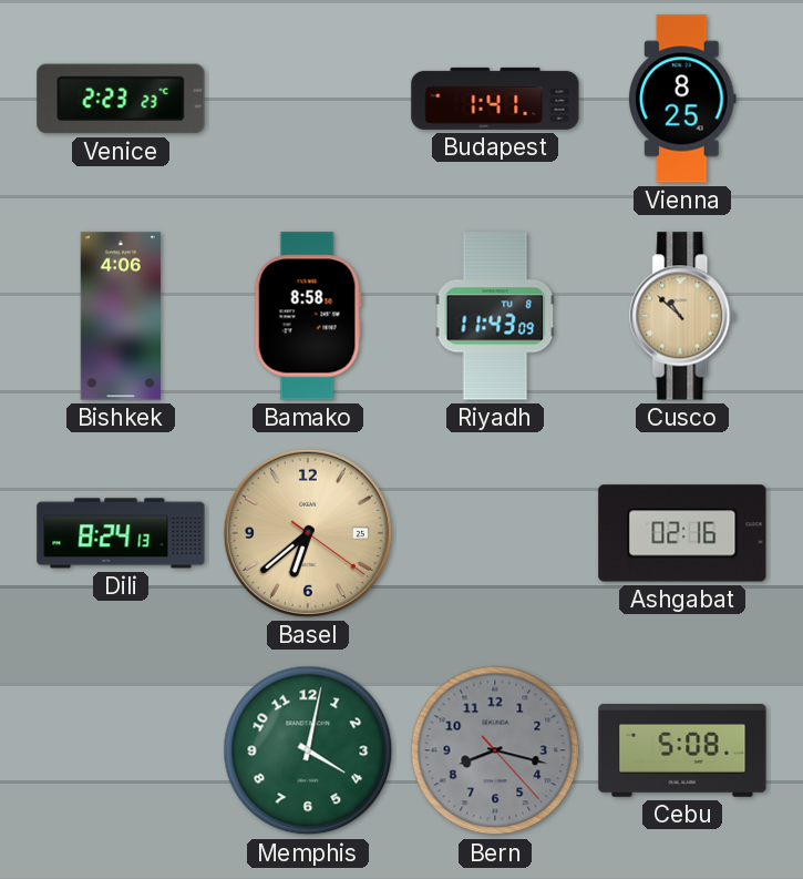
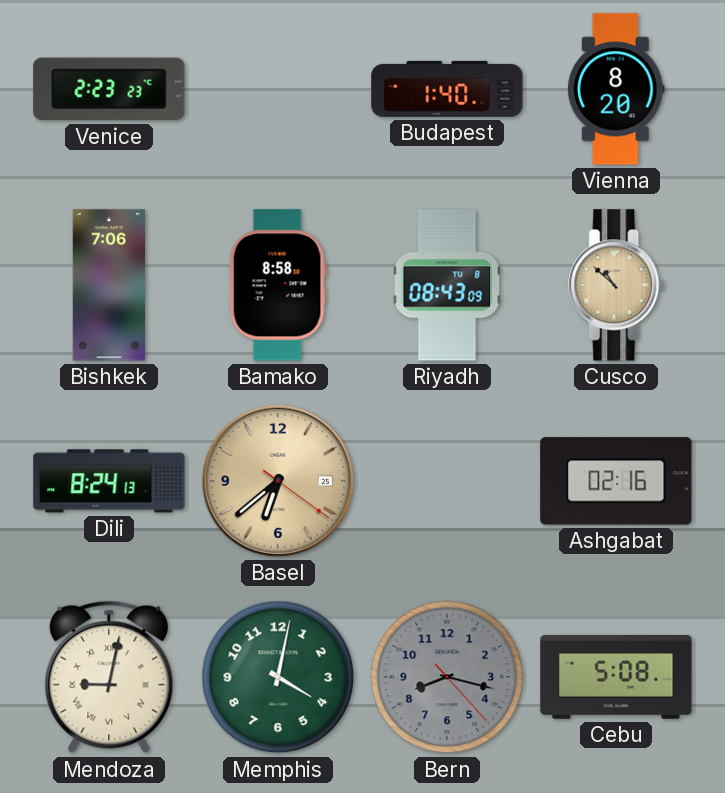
Budapest: 1:41 -> 1:40 (447, 89)
Vienna: 8:25 -> 8:20 (616, 89)
Bishkek: 4:06 -> 7:06 (109, 285)
Riyadh: 11:43 -> 08:43 (447, 285)
Mendoza: none -> 9:02 (109, 677)
